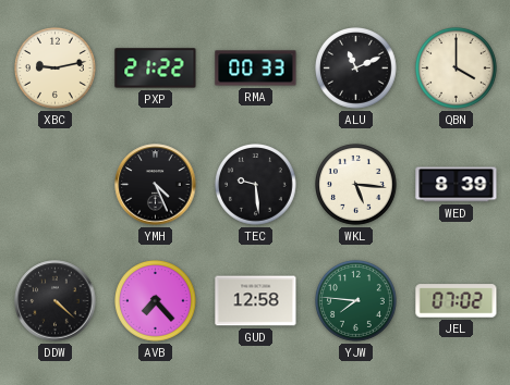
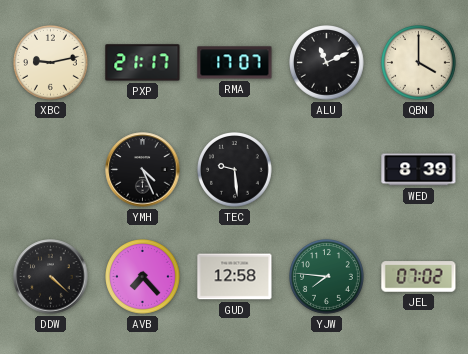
PXP: 21:22 -> 21:17 (143, 63)
RMA: 00:33 -> 17:07 (235, 63)
WKL: 5:16 -> none (356, 185)
